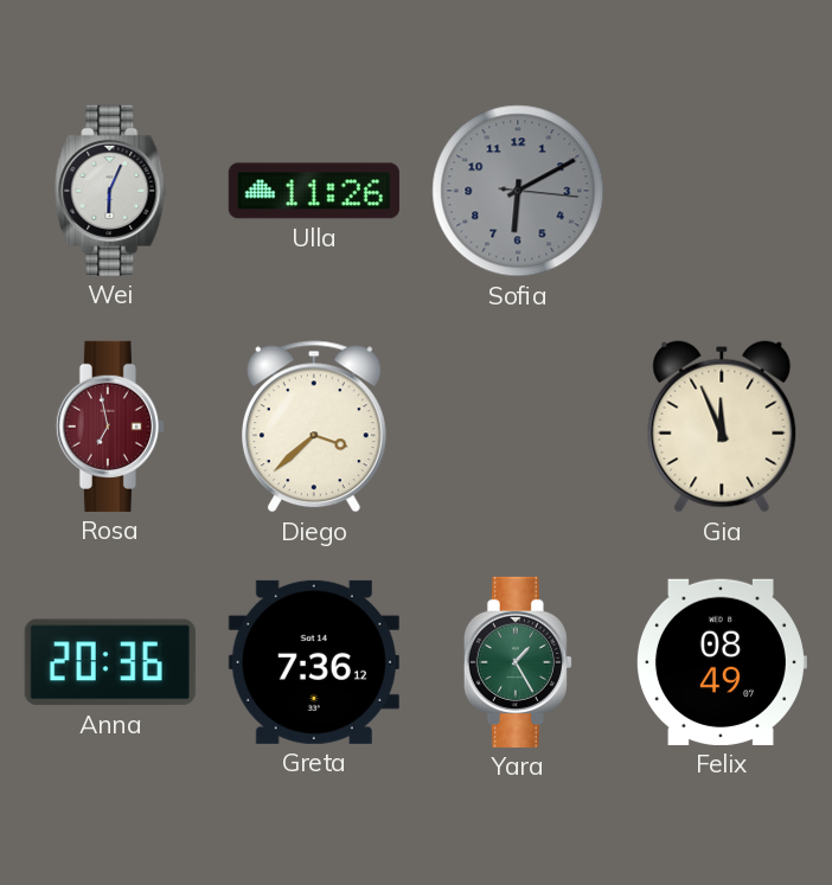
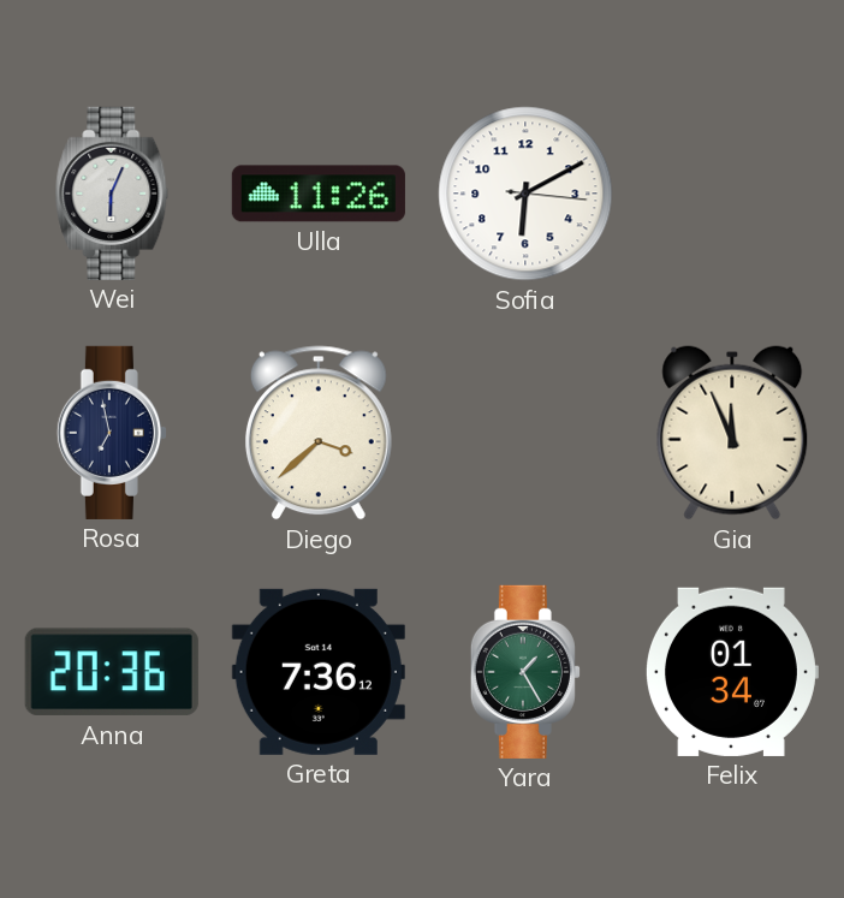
Sofia dial: grey -> white (525, 194)
Rosa dial: burgundy -> navy (112, 433)
Felix: 08:49 -> 01:34 (731, 672)
